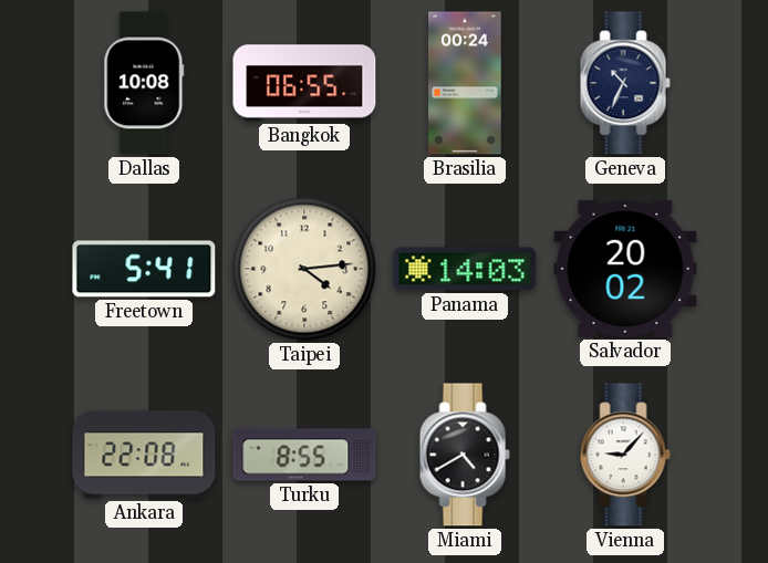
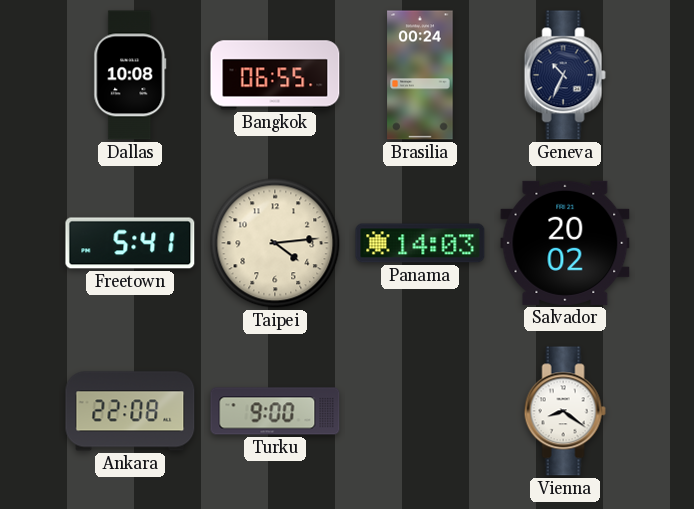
Turku: 8:55 -> 9:00 (275, 411)
Miami: 4:40 -> none (465, 455)
Vienna: 9:07 -> 8:21 (565, 411)
